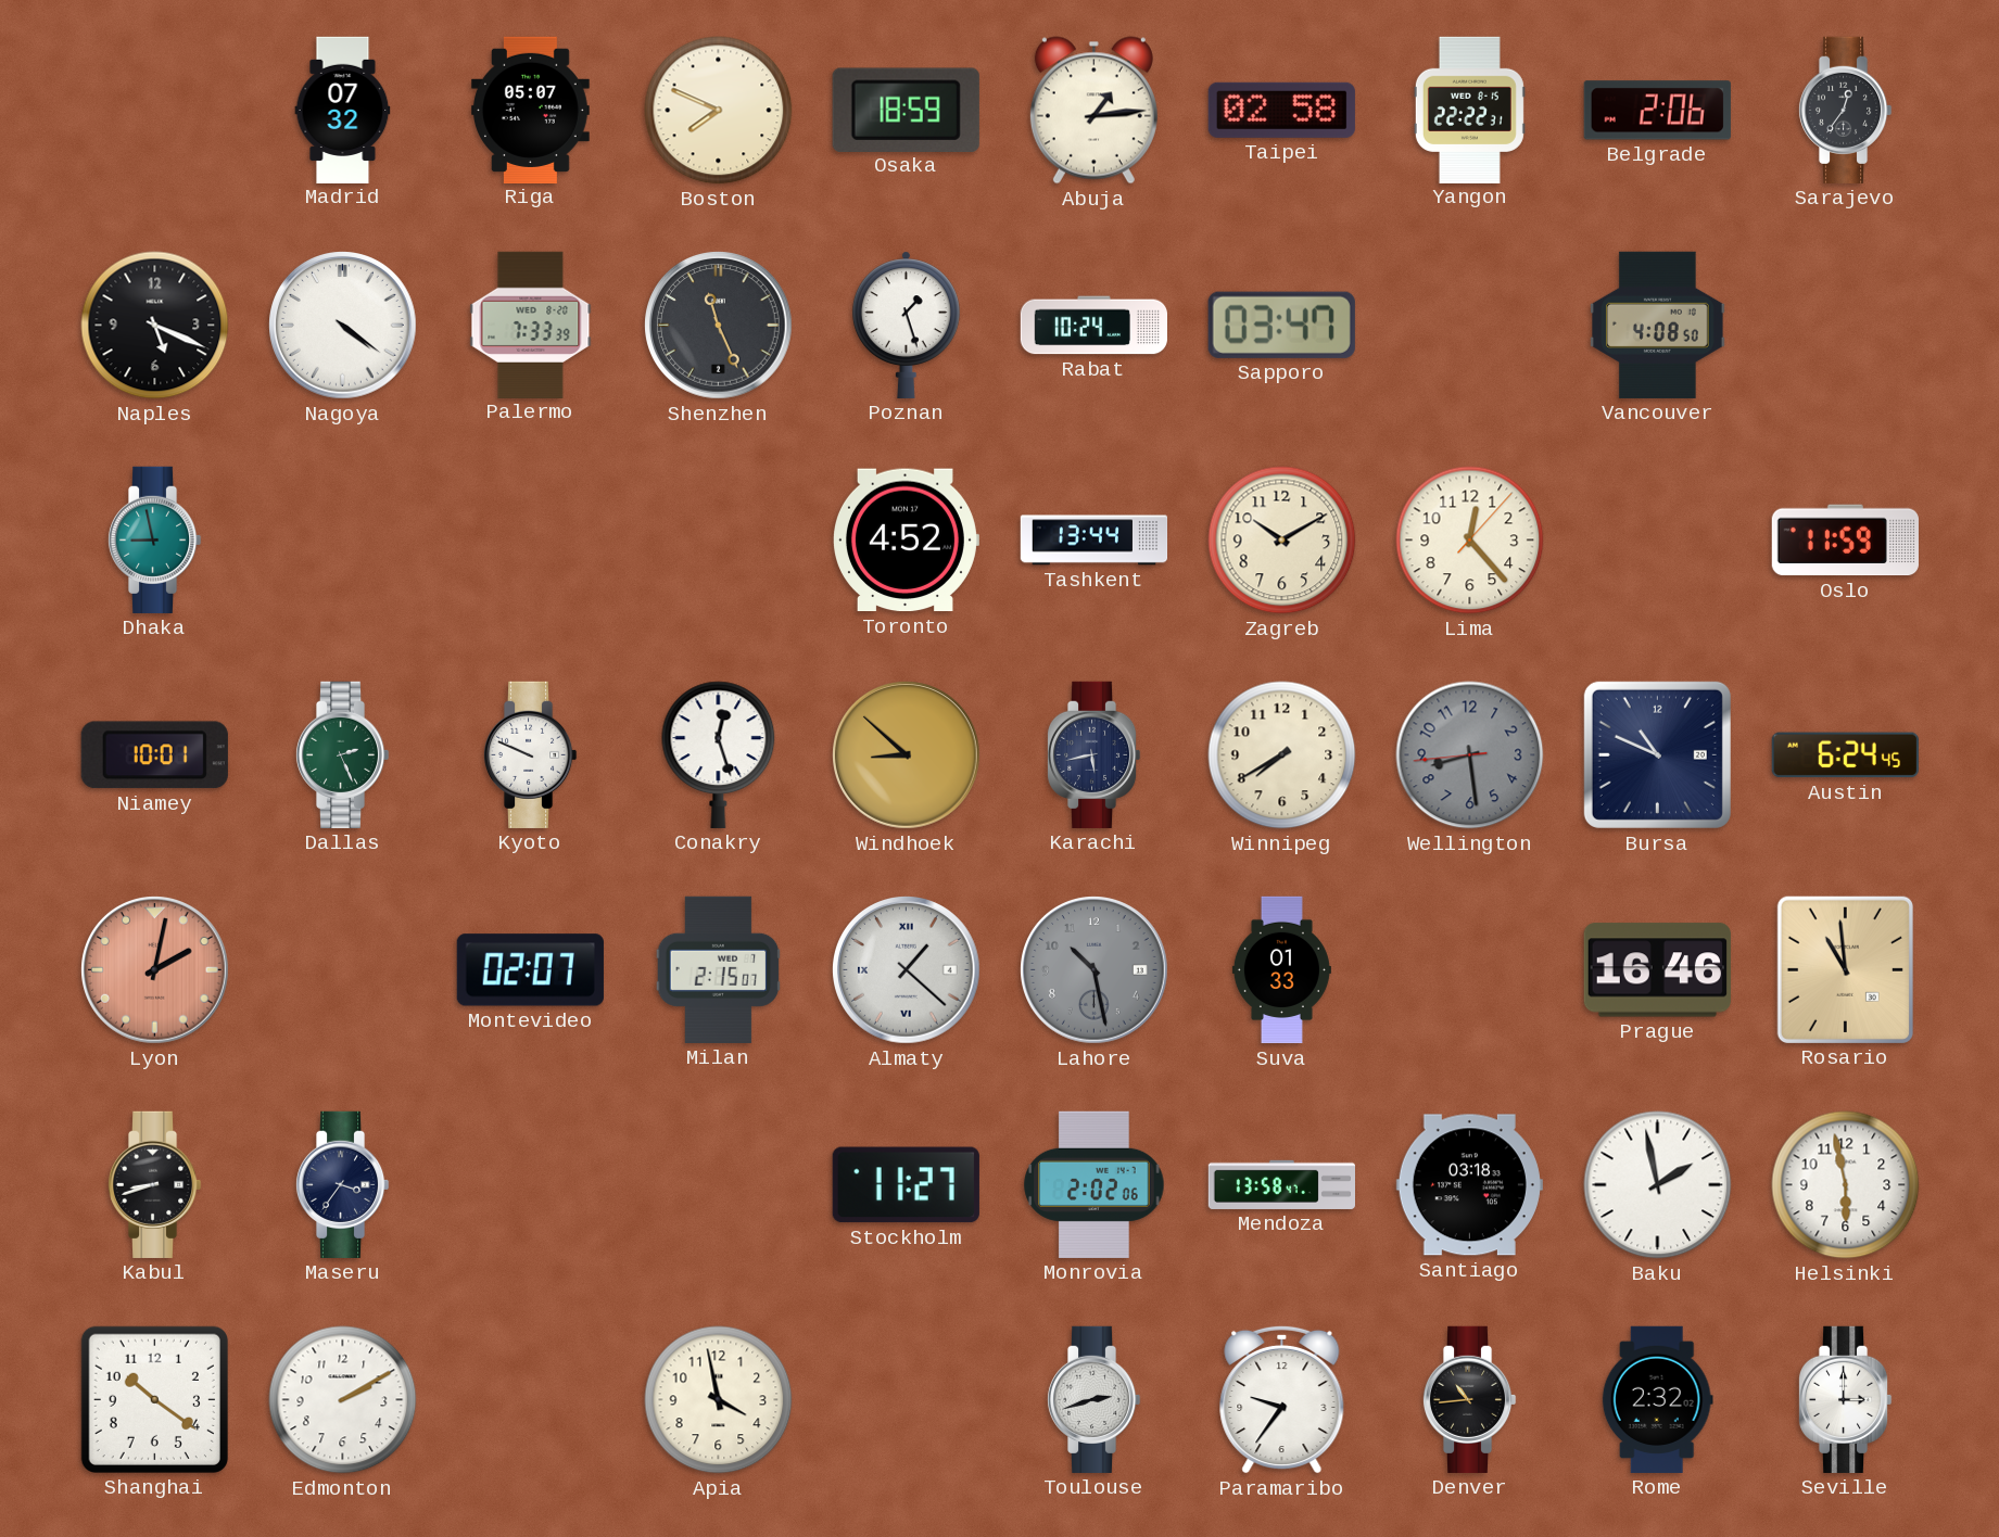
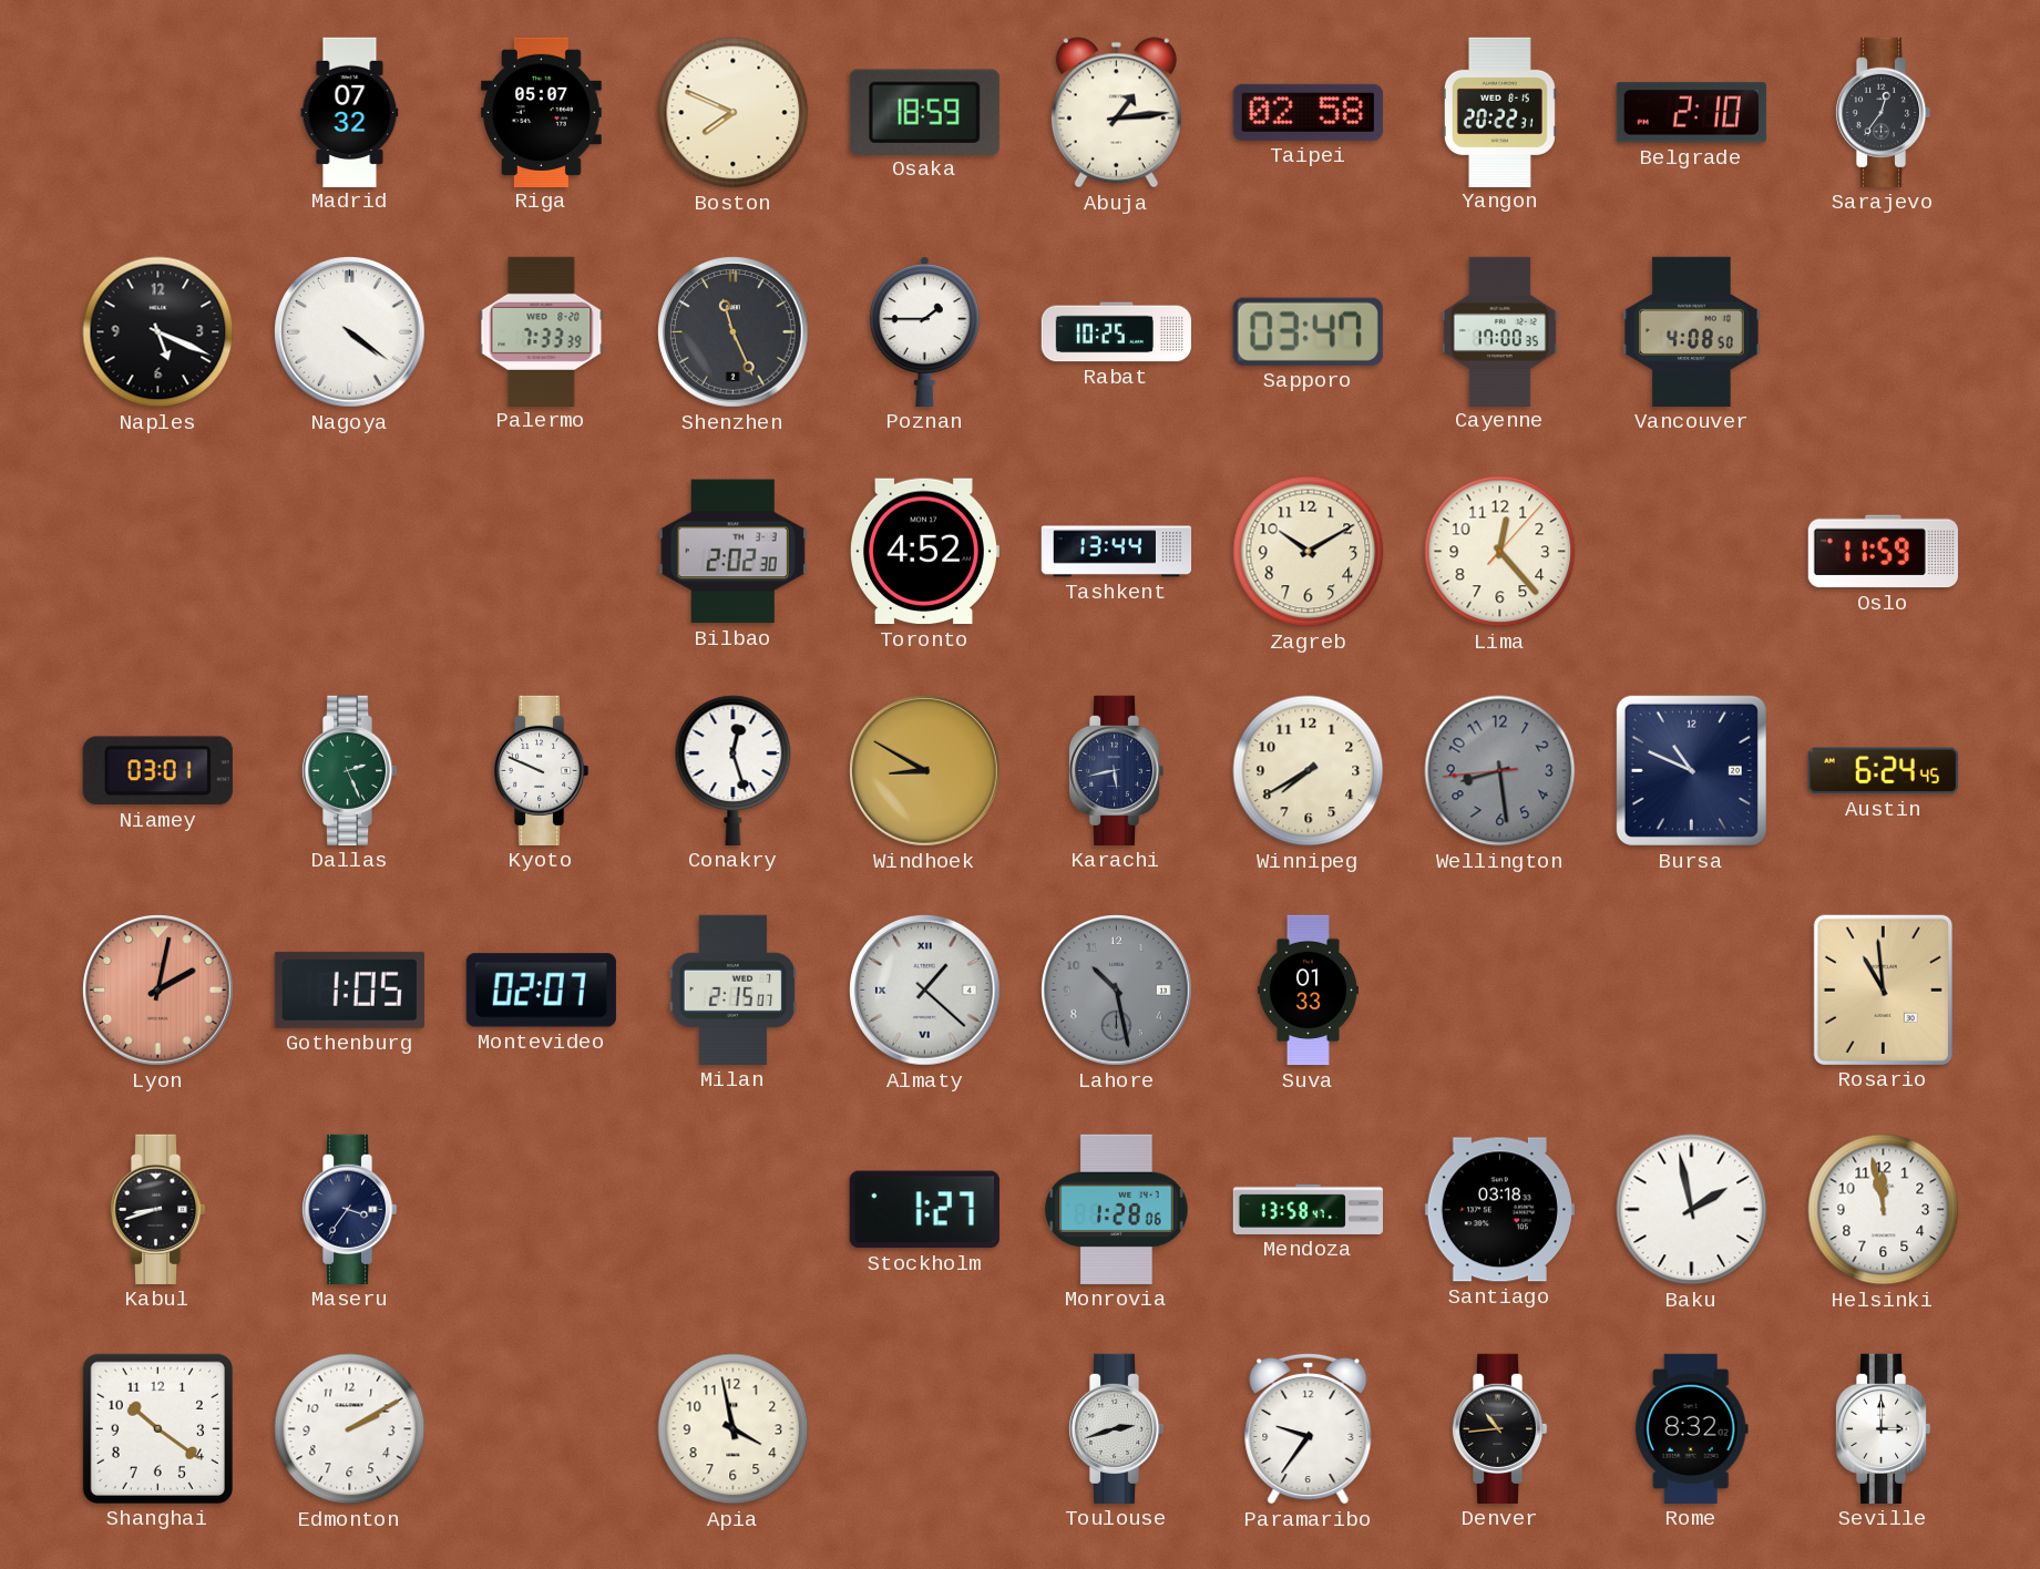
Yangon: 22:22 -> 20:22 (1499, 112)
Belgrade: 2:06 -> 2:10 (1691, 113)
Poznan: 1:27 -> 1:45 (924, 331)
Rabat: 10:24 -> 10:25 (1116, 332)
Cayenne: none -> 17:00 (1499, 331)
Dhaka: 8:58 -> none (154, 539)
Bilbao: none -> 2:02 (732, 552)
Niamey: 10:01 -> 03:01 (157, 771)
Windhoek: 8:52 -> 8:50 (925, 771)
Gothenburg: none -> 1:05 (349, 989)
Prague: 16:46 -> none (1657, 970)
Stockholm: 11:27 -> 1:27 (924, 1210)
Monrovia: 2:02 -> 1:28 (1117, 1209)
Helsinki: 5:58 -> 11:58 (1884, 1210)
Rome: 2:32 -> 8:32 (1691, 1428)
